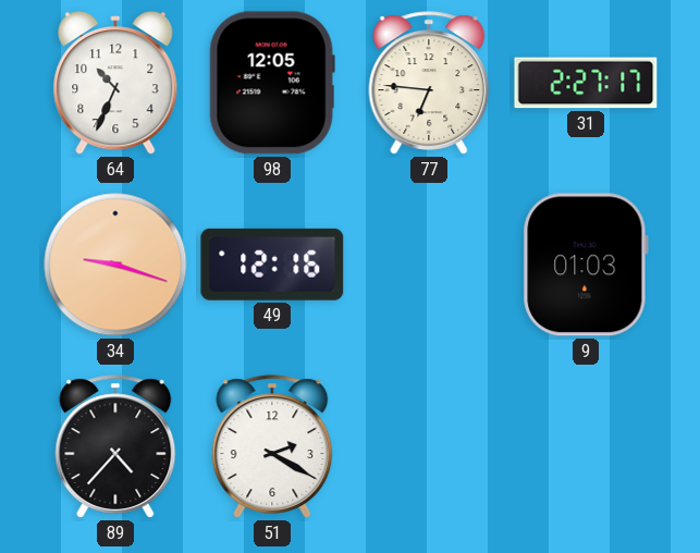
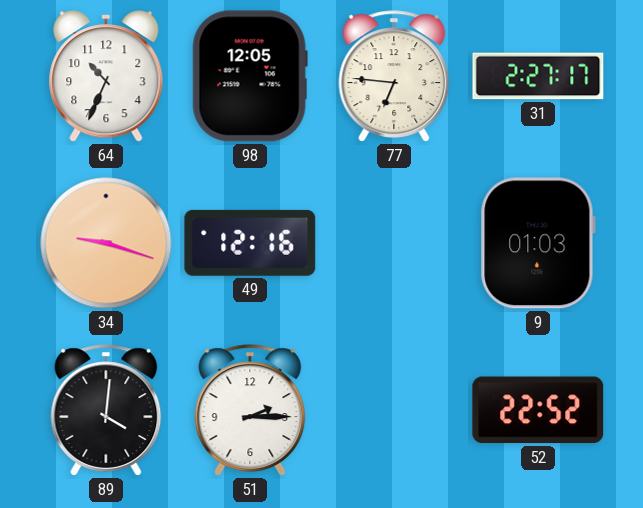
89: 4:37 -> 4:01 (106, 410)
51: 2:20 -> 2:15 (250, 410)
52: none -> 22:52 (538, 410)
